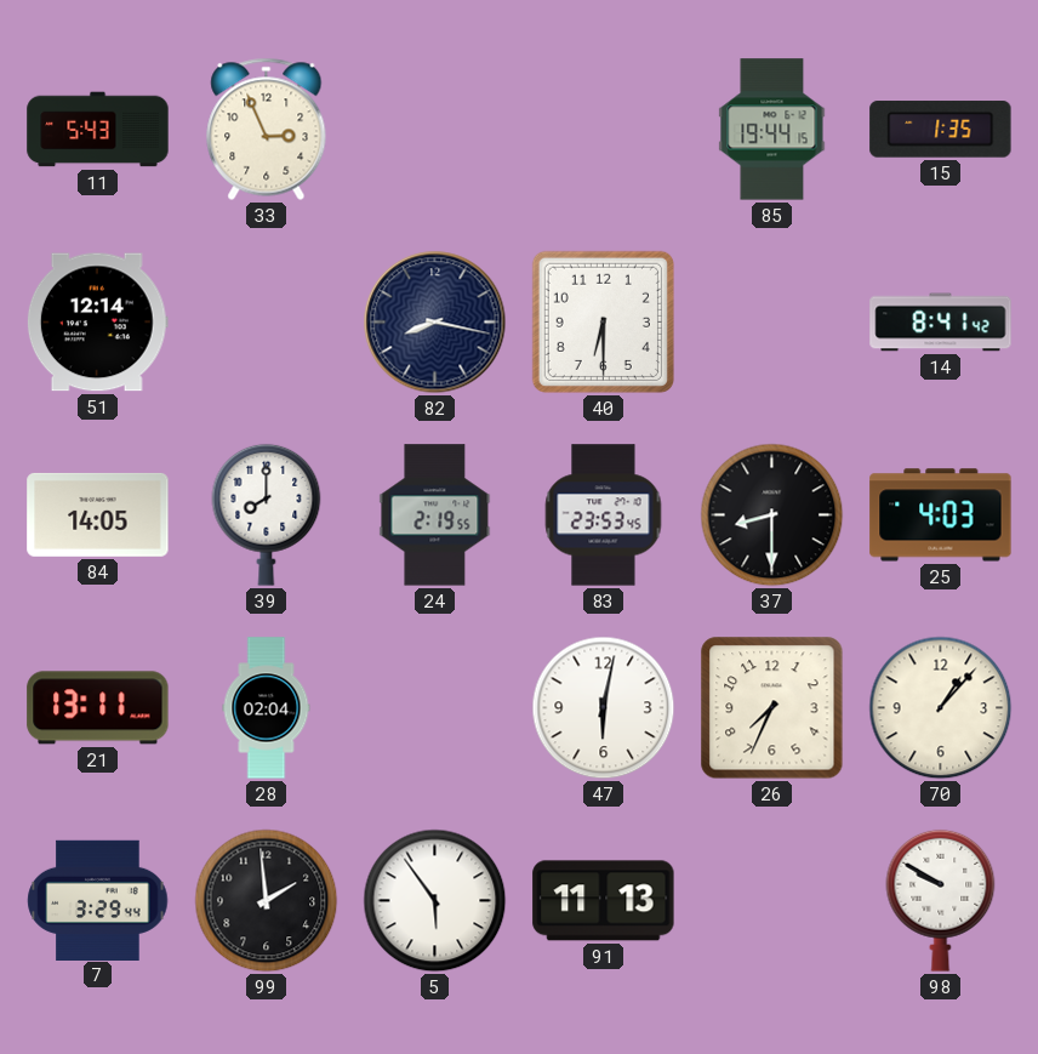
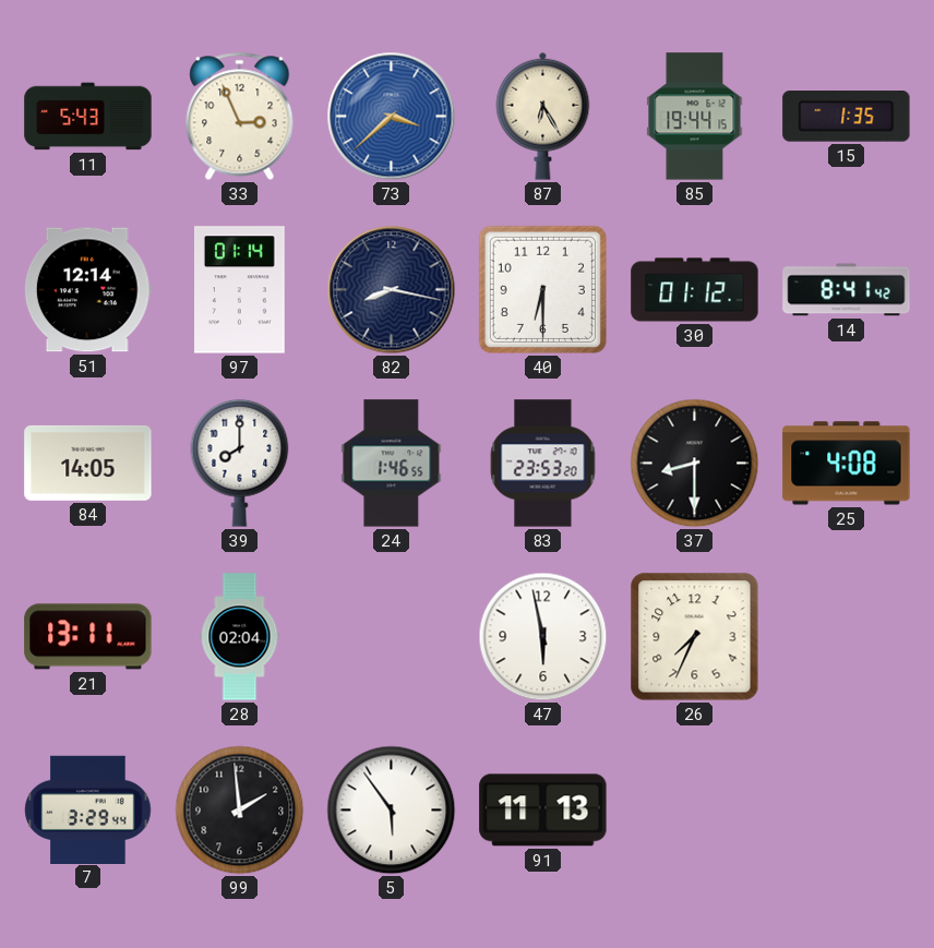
73: none -> 3:38 (392, 117)
87: none -> 6:25 (543, 116)
97: none -> 01:14 (240, 290)
30: none -> 01:12 (695, 290)
24: 2:19 -> 1:46 (392, 464)
83: 23:53:45 -> 23:53:20 (543, 464)
25: 4:03 -> 4:08 (847, 464)
47: 6:02 -> 5:58 (543, 637)
70: 1:07 -> none (941, 708)
98: 9:50 -> none (941, 900)
